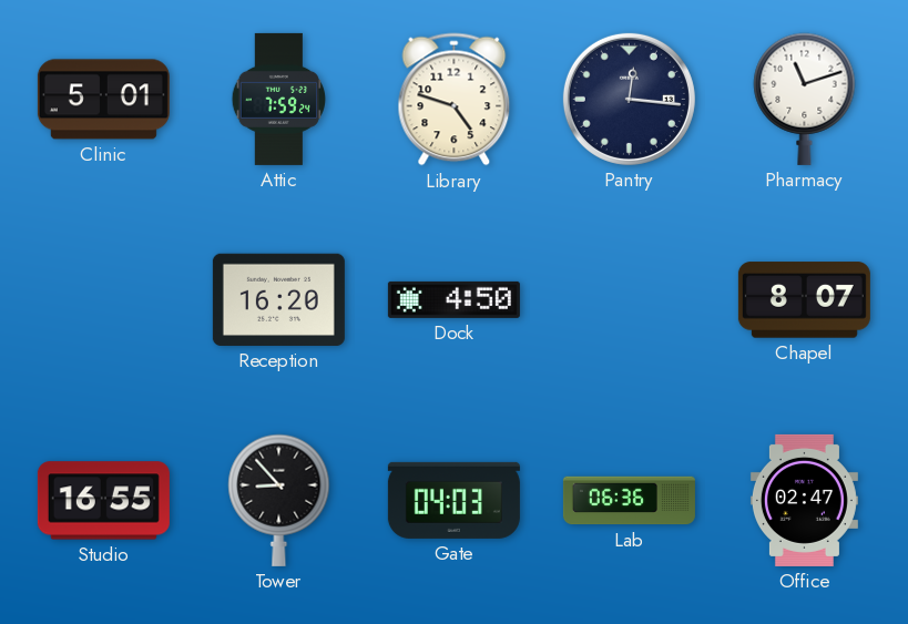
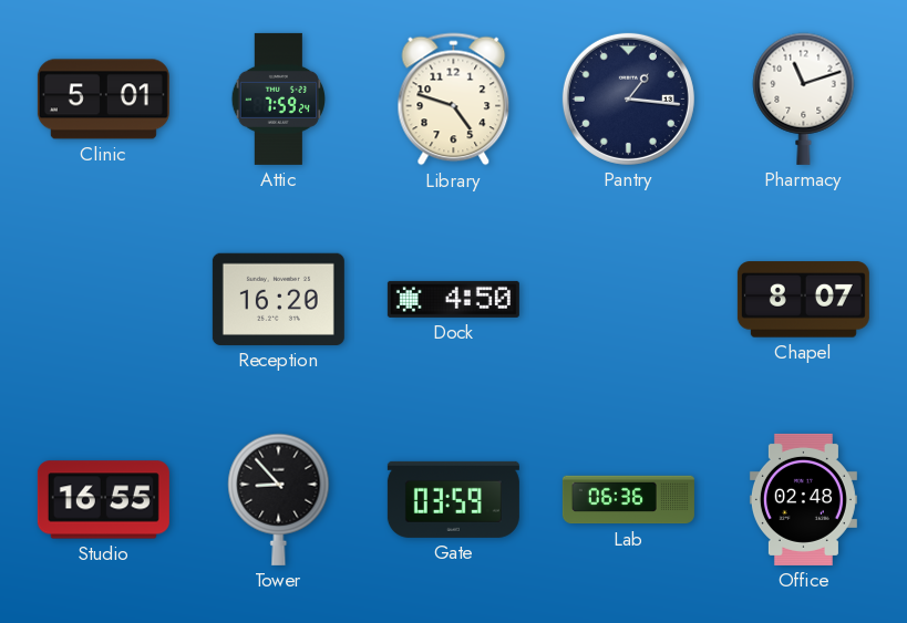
Pantry: 12:16 -> 1:16 (628, 98)
Gate: 04:03 -> 03:59 (453, 499)
Office: 02:47 -> 02:48 (803, 499)
